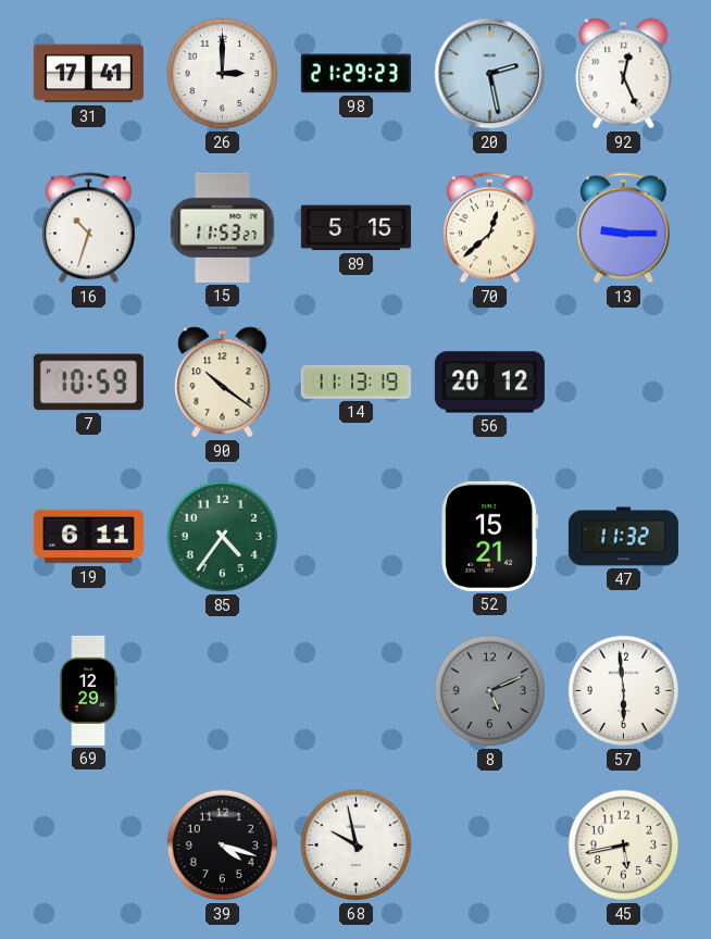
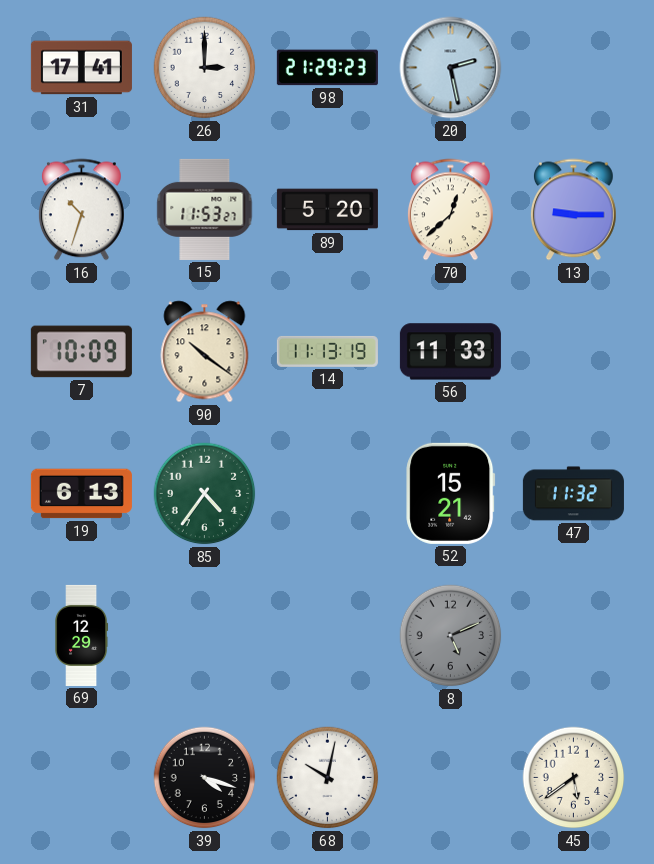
92: 12:26 -> none (624, 74)
89: 5:15 -> 5:20 (327, 210)
7: 10:59 -> 10:09 (81, 352)
56: 20:12 -> 11:33 (450, 352)
19: 6:11 -> 6:13 (81, 494)
57: 5:59 -> none (624, 691)
68: 9:58 -> 10:02 (328, 778)
45: 5:43 -> 5:39 (574, 778)
